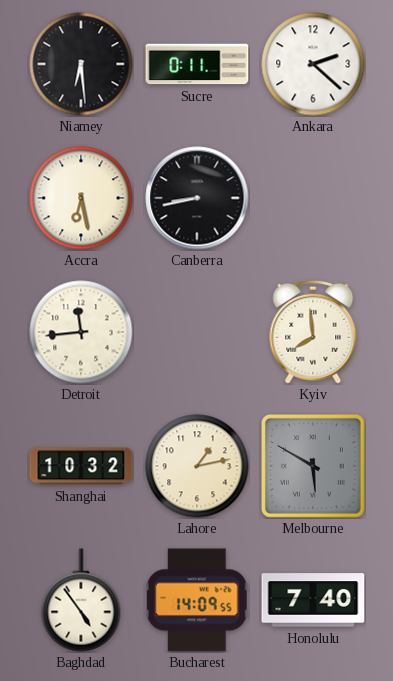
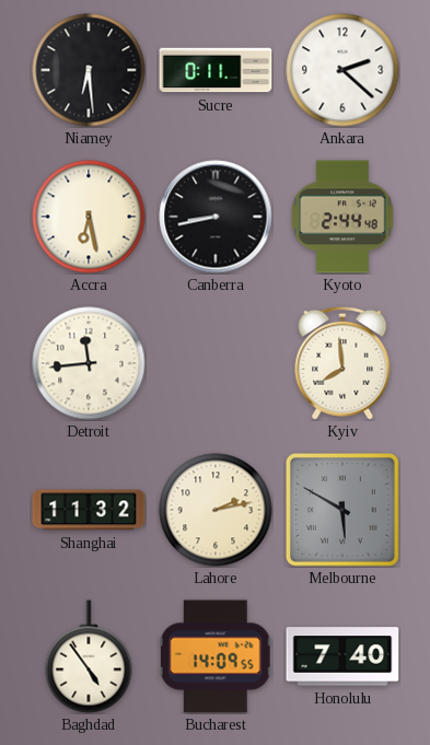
Kyoto: none -> 2:44 (342, 217)
Shanghai: 10:32 -> 11:32 (89, 510)
Lahore: 1:13 -> 2:13 (216, 510)
